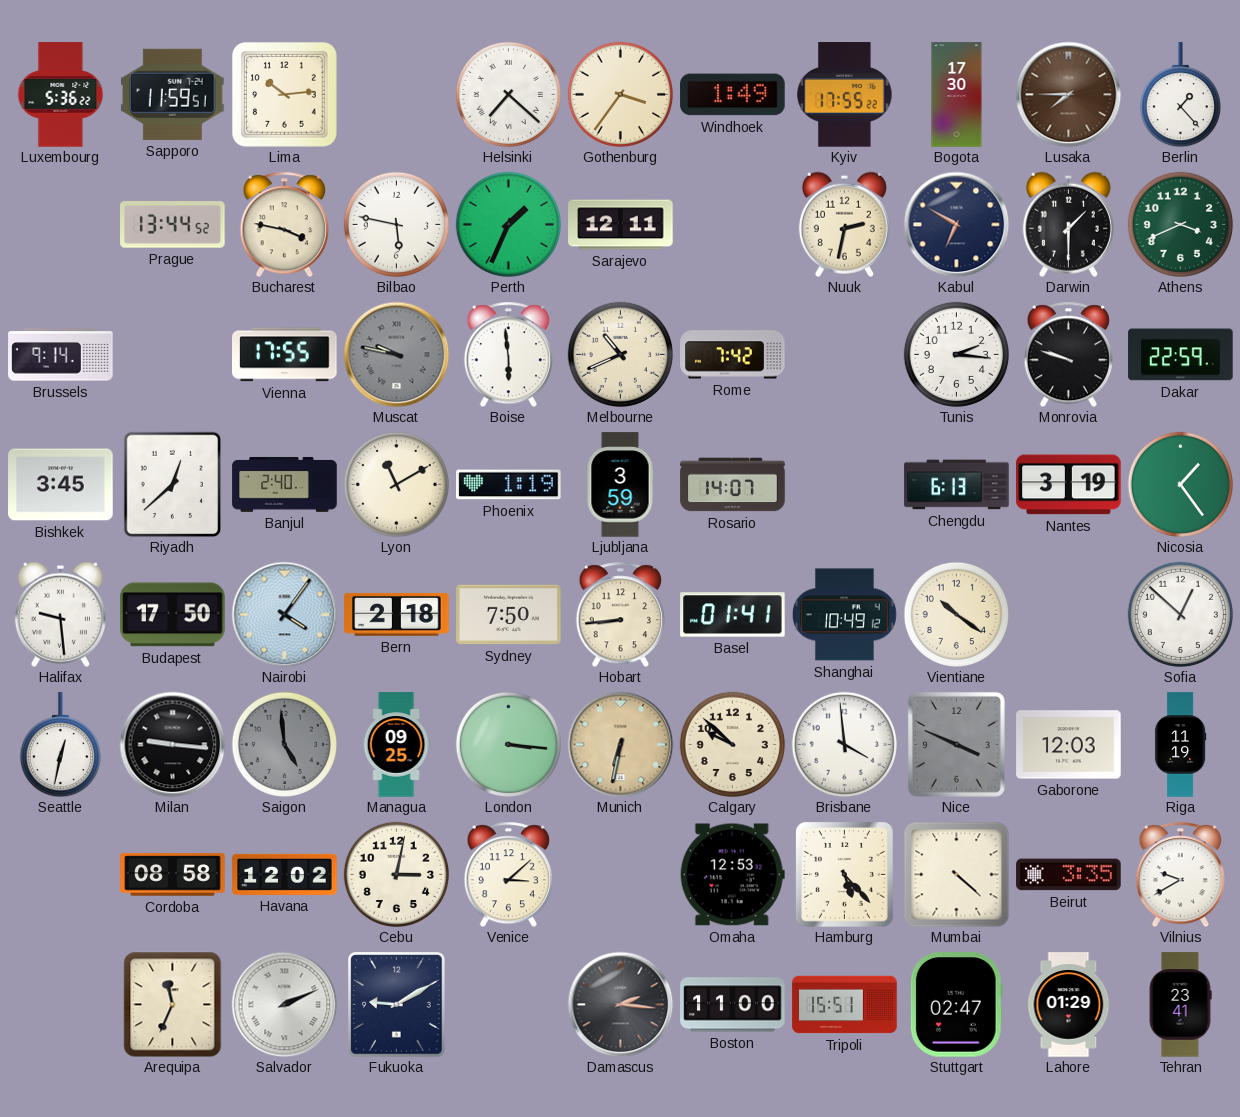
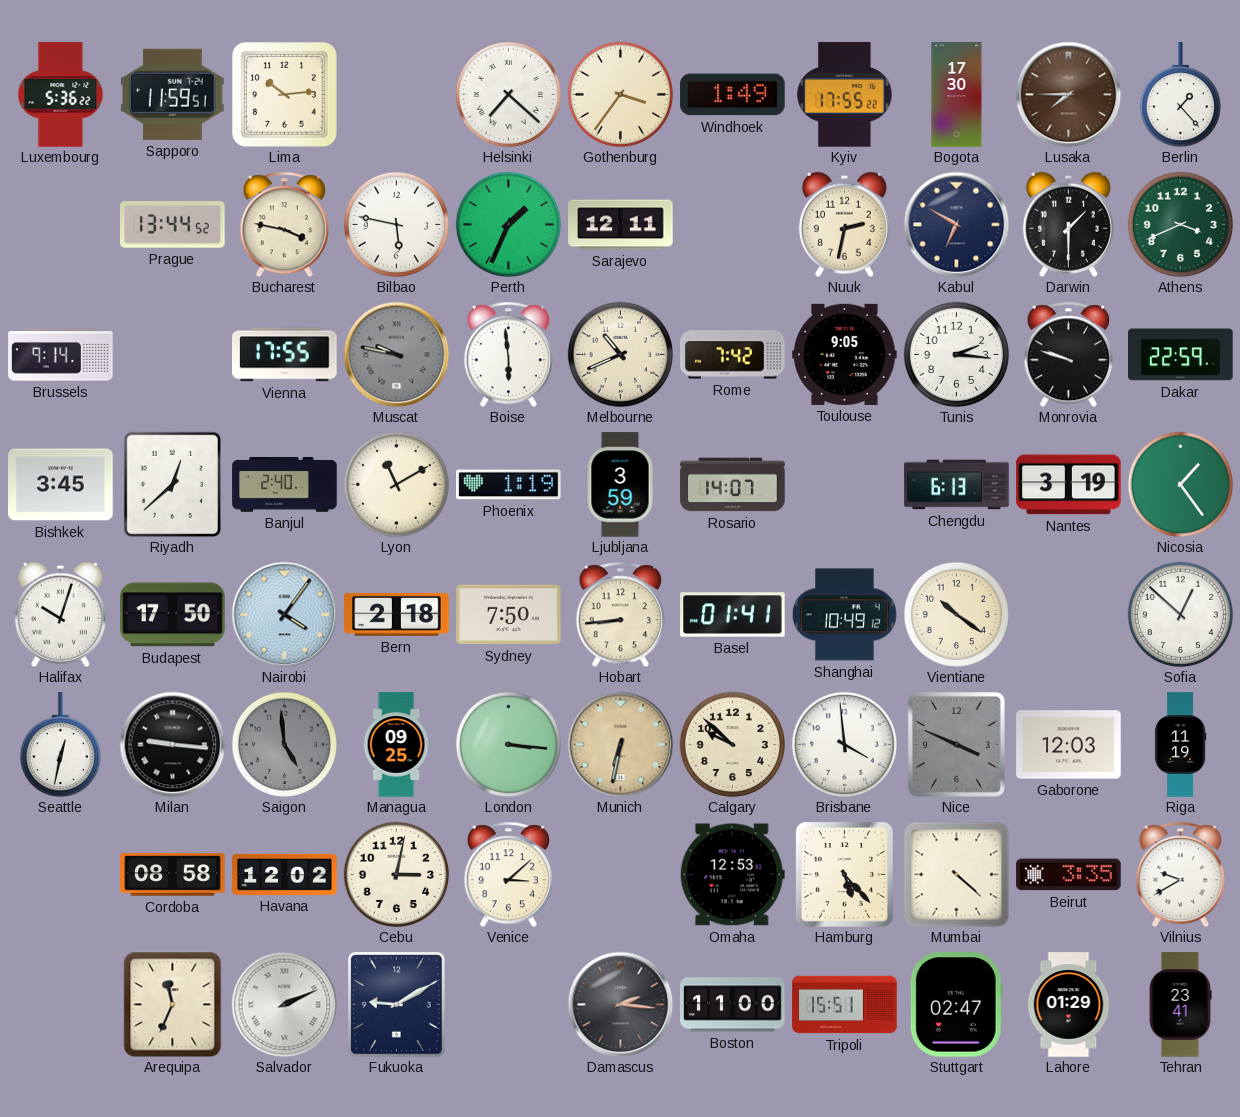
Toulouse: none -> 9:05 (845, 354)
Halifax: 9:29 -> 10:03 (60, 614)
